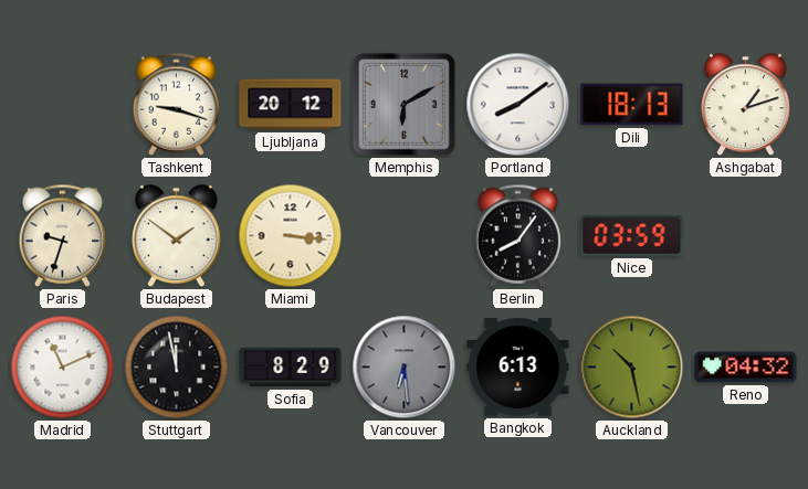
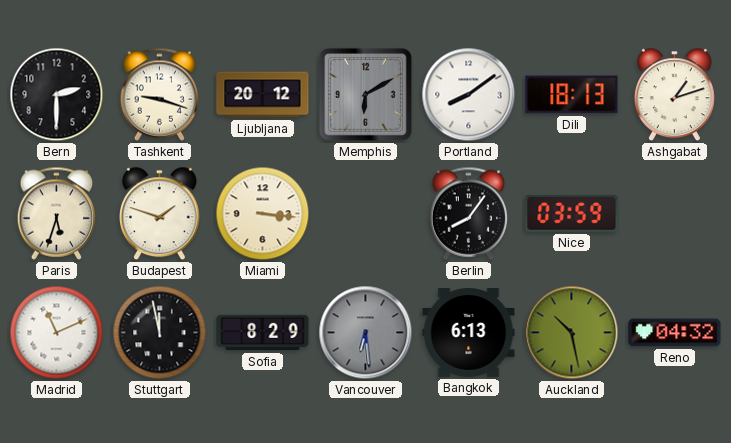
Bern: none -> 2:30 (57, 95)
Paris: 9:33 -> 5:33 (57, 213)
Budapest: 1:51 -> 1:48 (159, 214)
